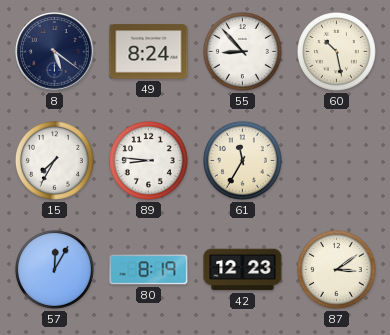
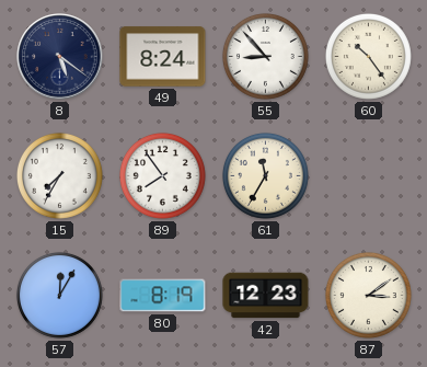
60: 10:28 -> 10:24 (368, 56)
89: 8:46 -> 7:54 (162, 175)
